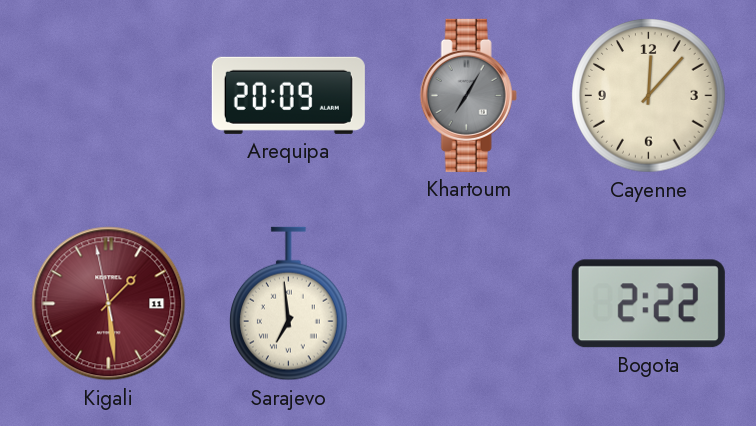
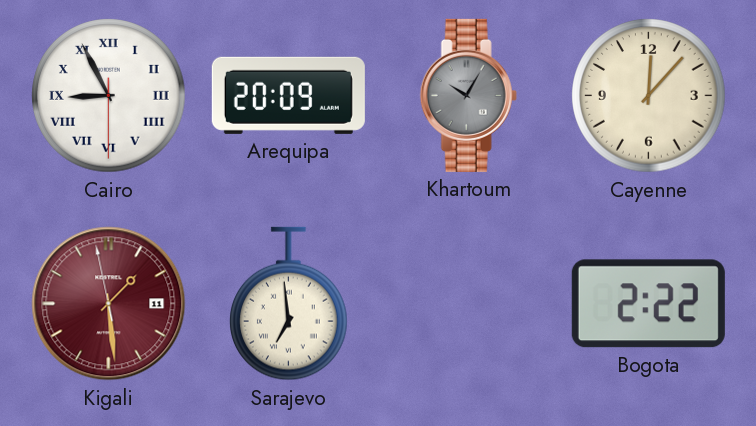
Cairo: none -> 8:55 (109, 96)
Khartoum: 7:05 -> 10:05 (468, 95)
